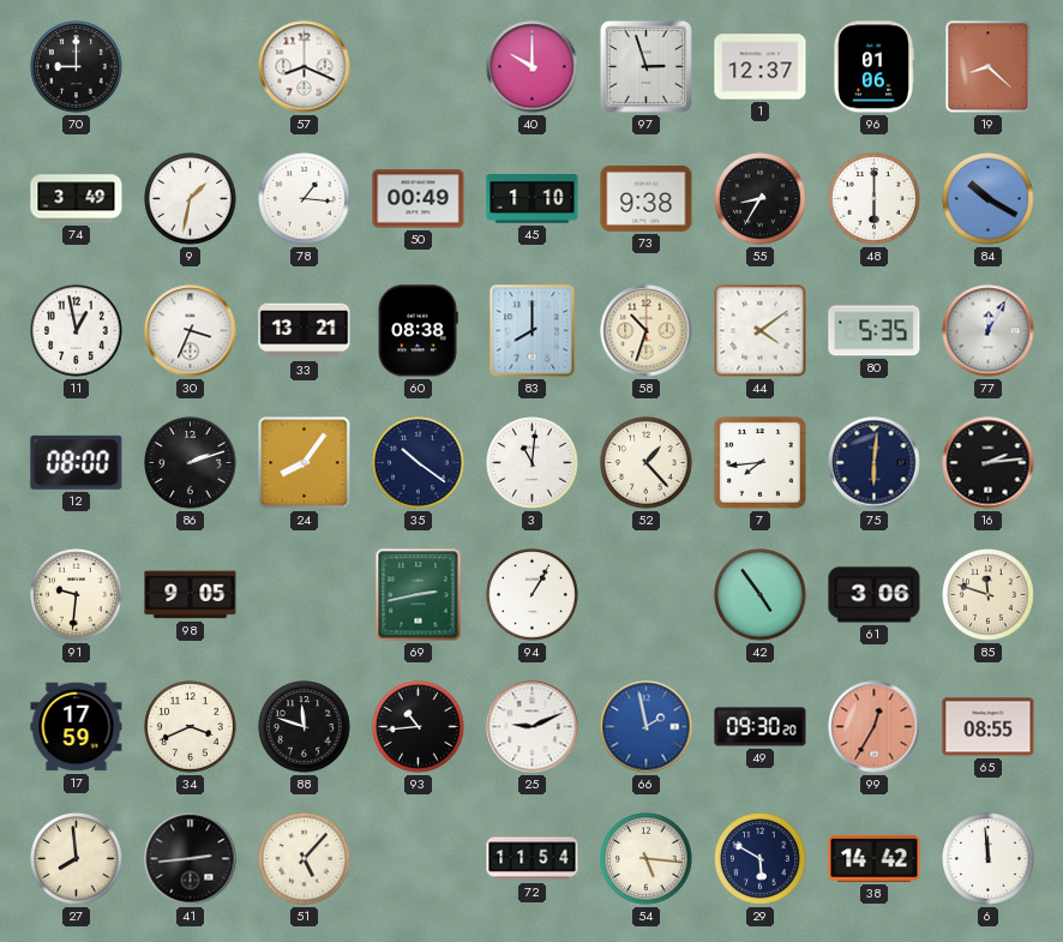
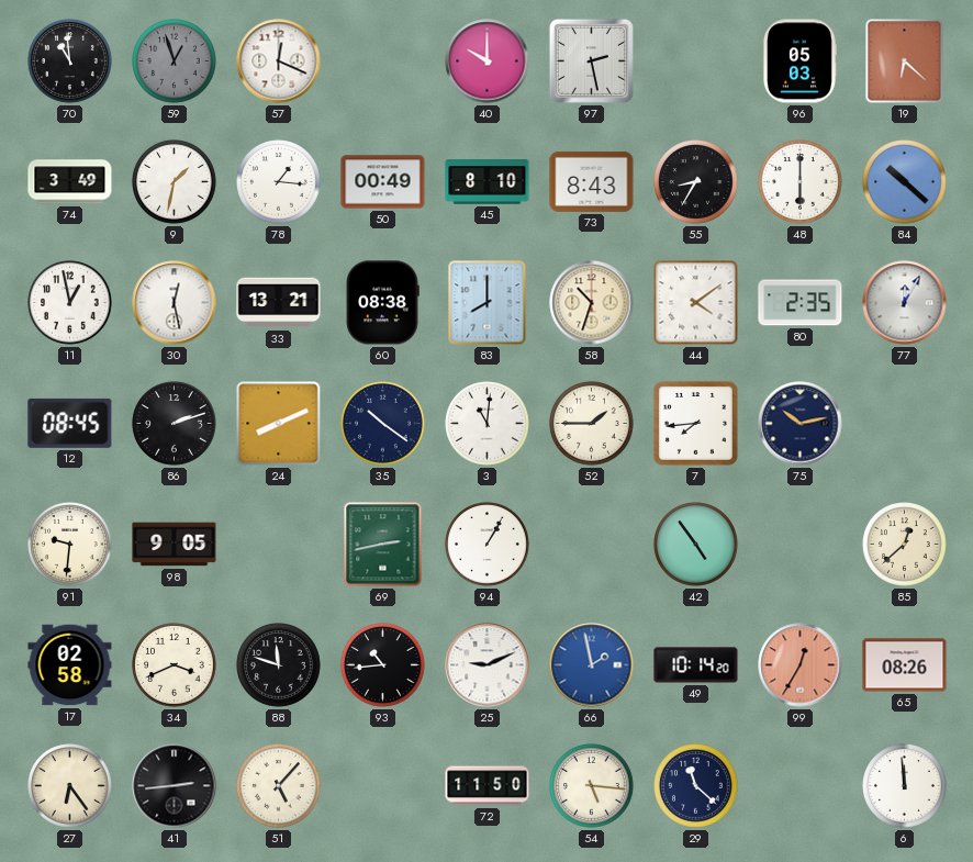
70: 9:00 -> 10:59 (70, 61)
59: none -> 12:57 (175, 61)
57: 8:19 -> 12:19 (279, 61)
97: 2:57 -> 2:28 (591, 60)
1: 12:37 -> none (761, 67)
96: 01:06 -> 05:03 (799, 61)
19: 8:22 -> 6:22 (905, 61)
45: 1:10 -> 8:10 (488, 182)
73: 9:38 -> 8:43 (592, 181)
84: 10:20 -> 10:22 (905, 182)
30: 3:34 -> 12:28 (175, 303)
80: 5:35 -> 2:35 (801, 303)
12: 08:00 -> 08:45 (70, 423)
24: 8:06 -> 8:11 (279, 424)
52: 1:23 -> 1:45 (592, 424)
75: 6:01 -> 10:13 (801, 424)
16: 2:14 -> none (989, 463)
61: 3:06 -> none (875, 595)
85: 11:48 -> 12:38 (905, 545)
17: 17:59 -> 02:58 (70, 665)
49: 09:30 -> 10:14 (696, 665)
65: 08:55 -> 08:26 (905, 665)
27: 7:59 -> 6:24 (70, 786)
72: 11:54 -> 11:50 (488, 786)
29: 5:50 -> 11:22 (696, 786)
38: 14:42 -> none (875, 858)
